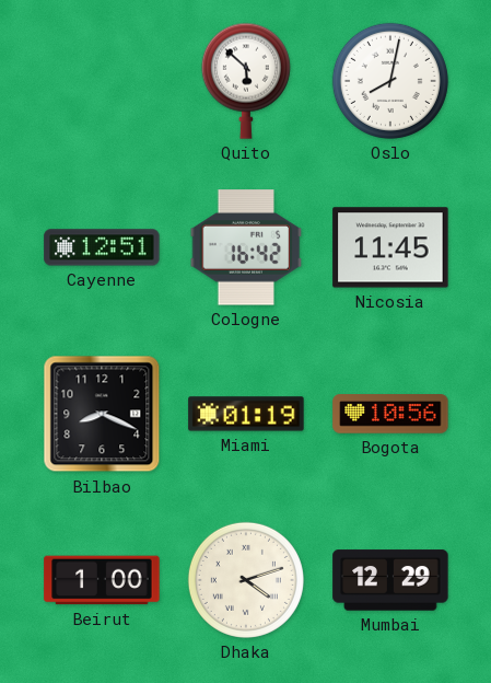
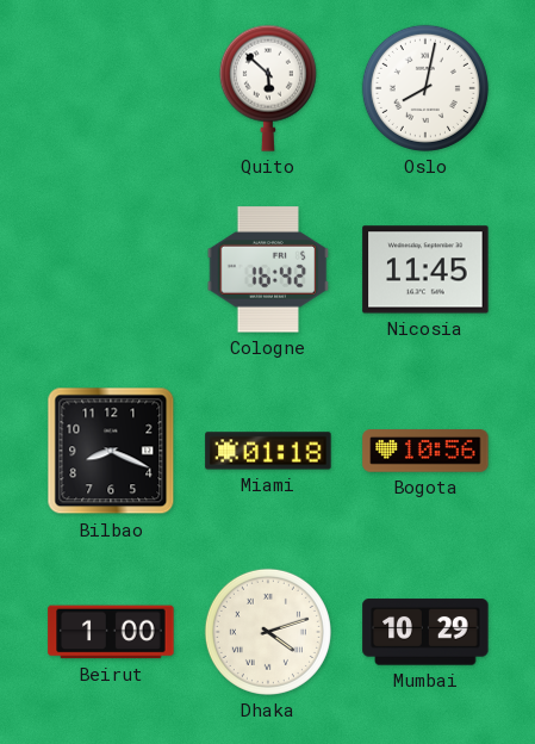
Cayenne: 12:51 -> none (102, 247)
Miami: 01:19 -> 01:18 (268, 451)
Mumbai: 12:29 -> 10:29 (425, 632)
